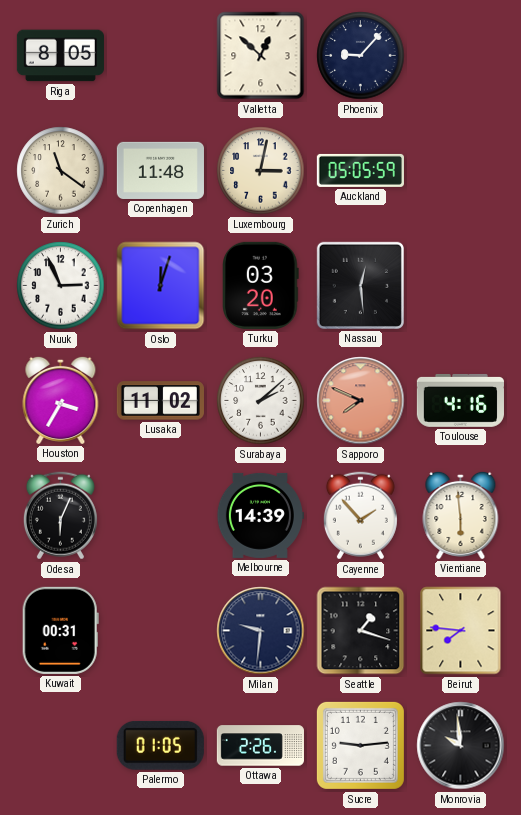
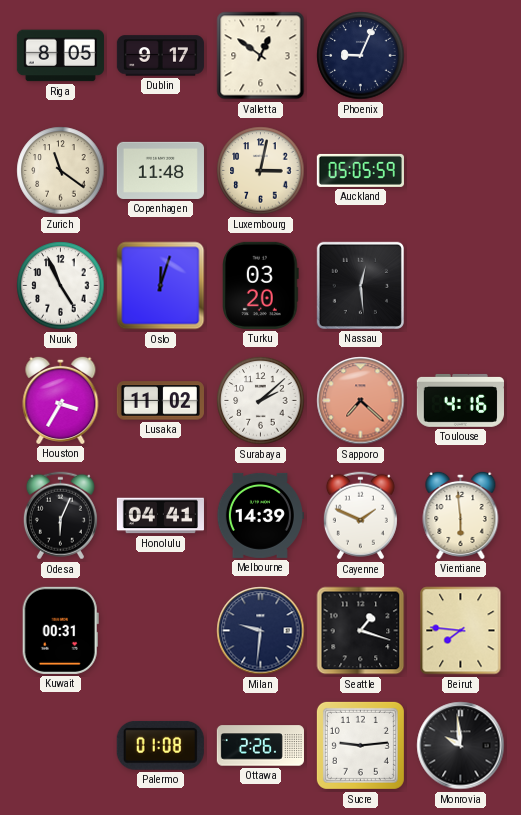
Dublin: none -> 9:17 (160, 56)
Valletta: 12:52 -> 12:51 (261, 56)
Phoenix: 9:07 -> 9:04 (361, 56)
Nuuk: 2:56 -> 4:56 (61, 286)
Sapporo: 7:49 -> 7:22 (361, 401)
Honolulu: none -> 04:41 (160, 516)
Cayenne: 1:53 -> 1:49 (360, 516)
Palermo: 01:05 -> 01:08 (160, 745)
